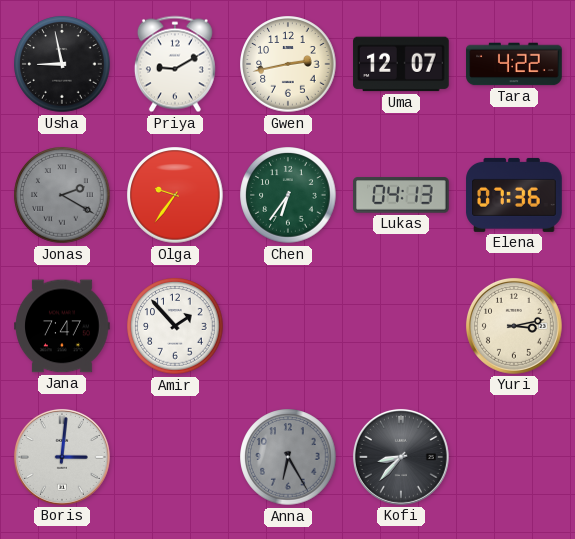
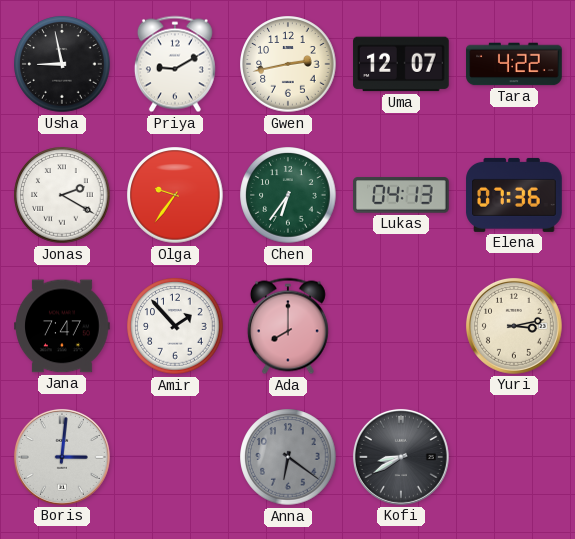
Jonas dial: grey -> white (62, 195)
Ada: none -> 8:00 (288, 326)
Anna: 6:25 -> 6:21 (288, 457)
Kofi: 8:37 -> 8:40 (401, 457)
